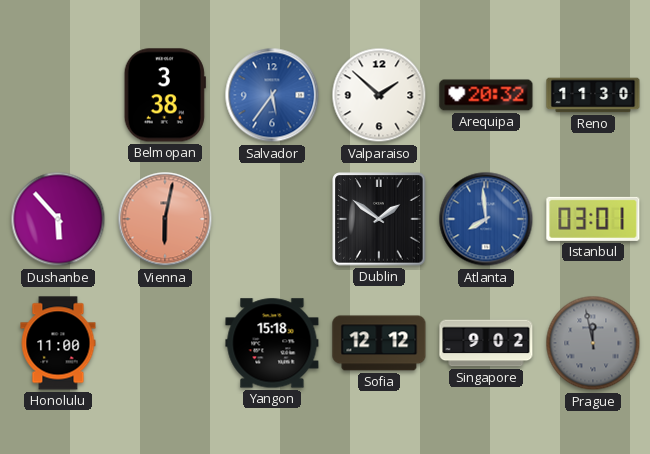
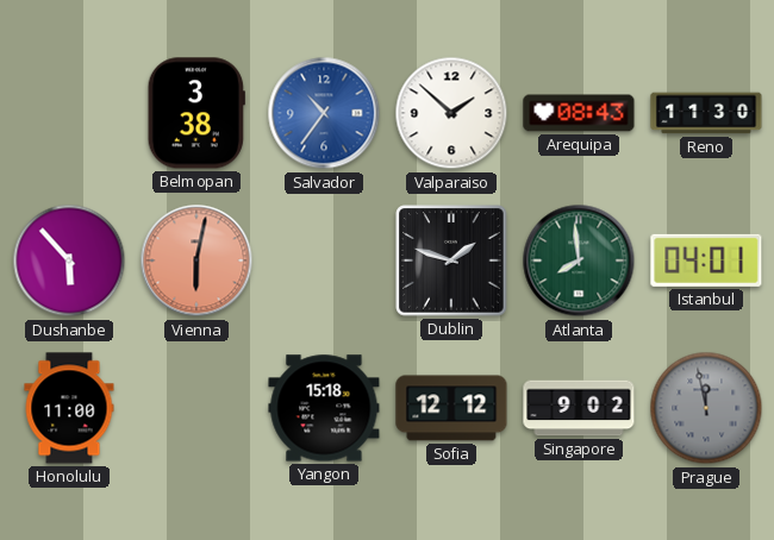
Salvador: 5:36 -> 10:36 (324, 113)
Arequipa: 20:32 -> 08:43 (579, 113)
Dublin: 1:51 -> 1:48 (451, 260)
Atlanta dial: blue -> green (579, 260)
Istanbul: 03:01 -> 04:01 (706, 260)
